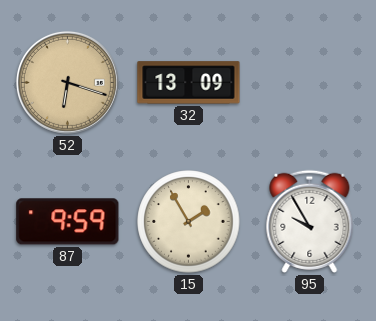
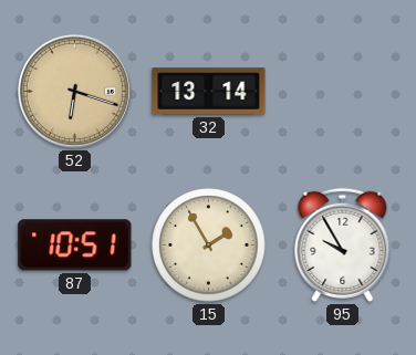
32: 13:09 -> 13:14 (209, 92)
87: 9:59 -> 10:51 (75, 246)
